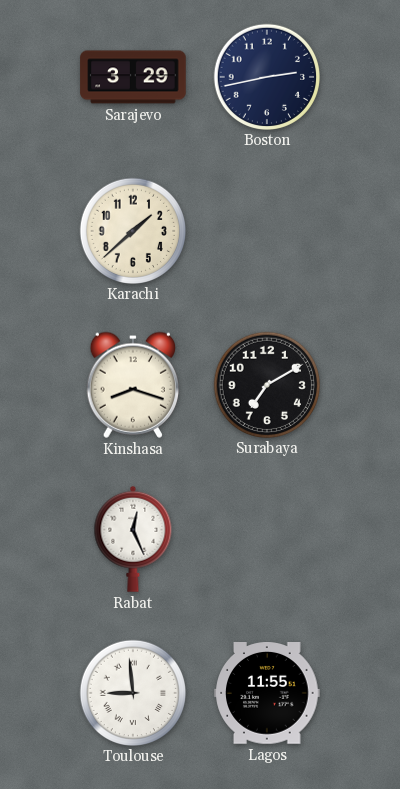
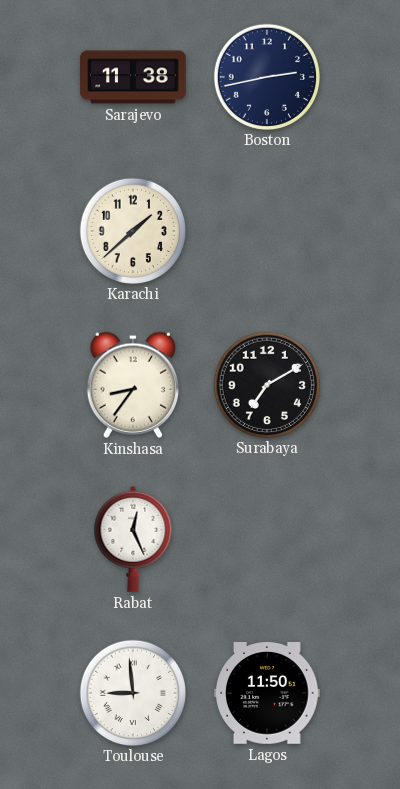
Sarajevo: 3:29 -> 11:38 (133, 77)
Kinshasa: 8:18 -> 8:36 (132, 385)
Lagos: 11:55 -> 11:50 (267, 694)
